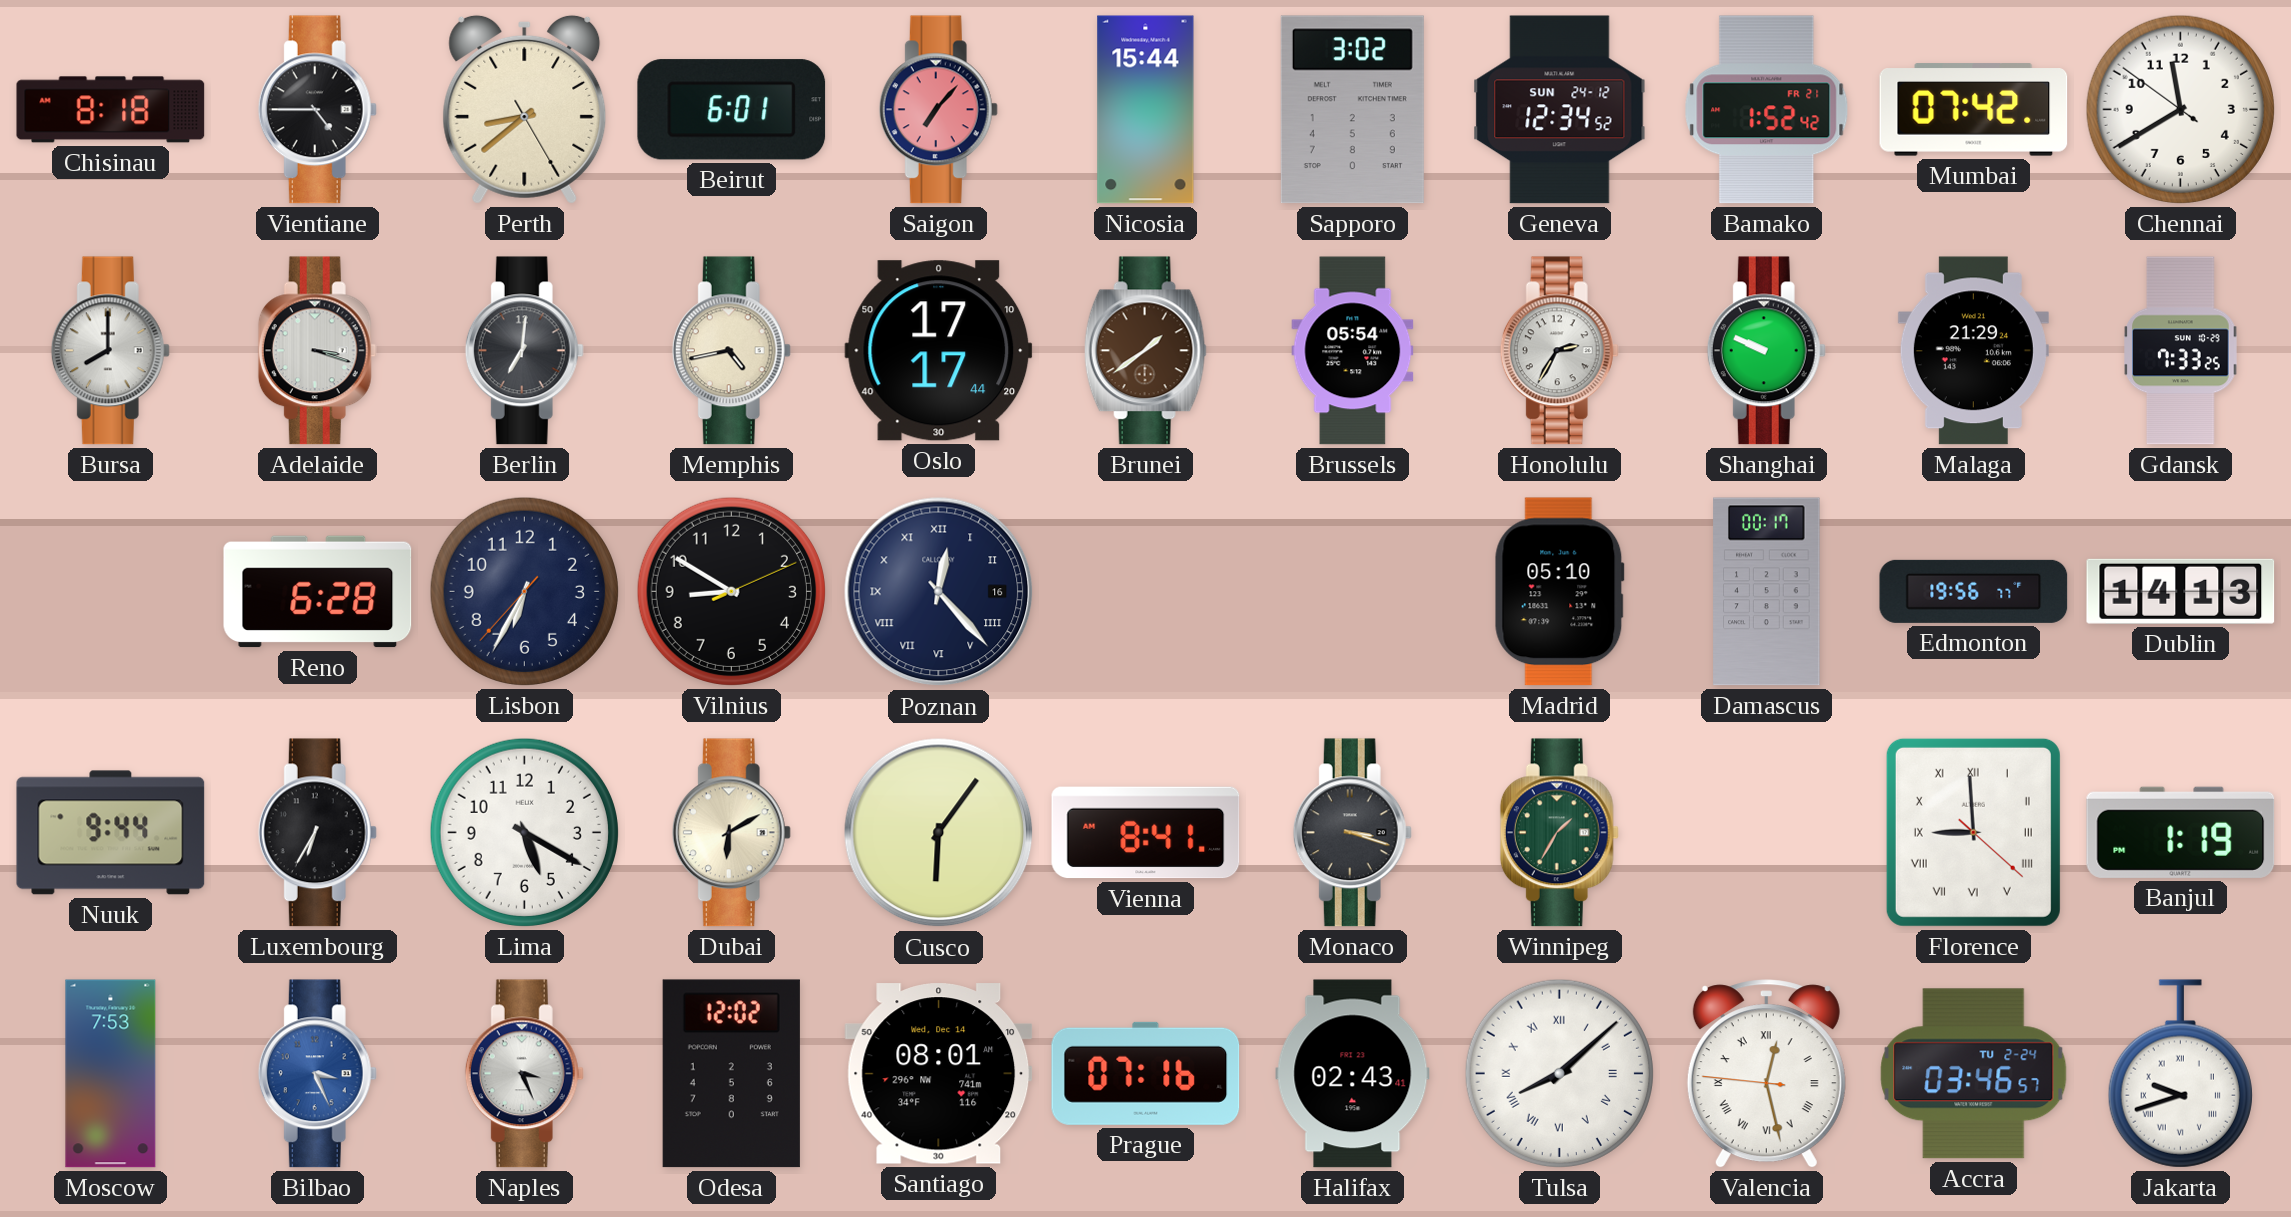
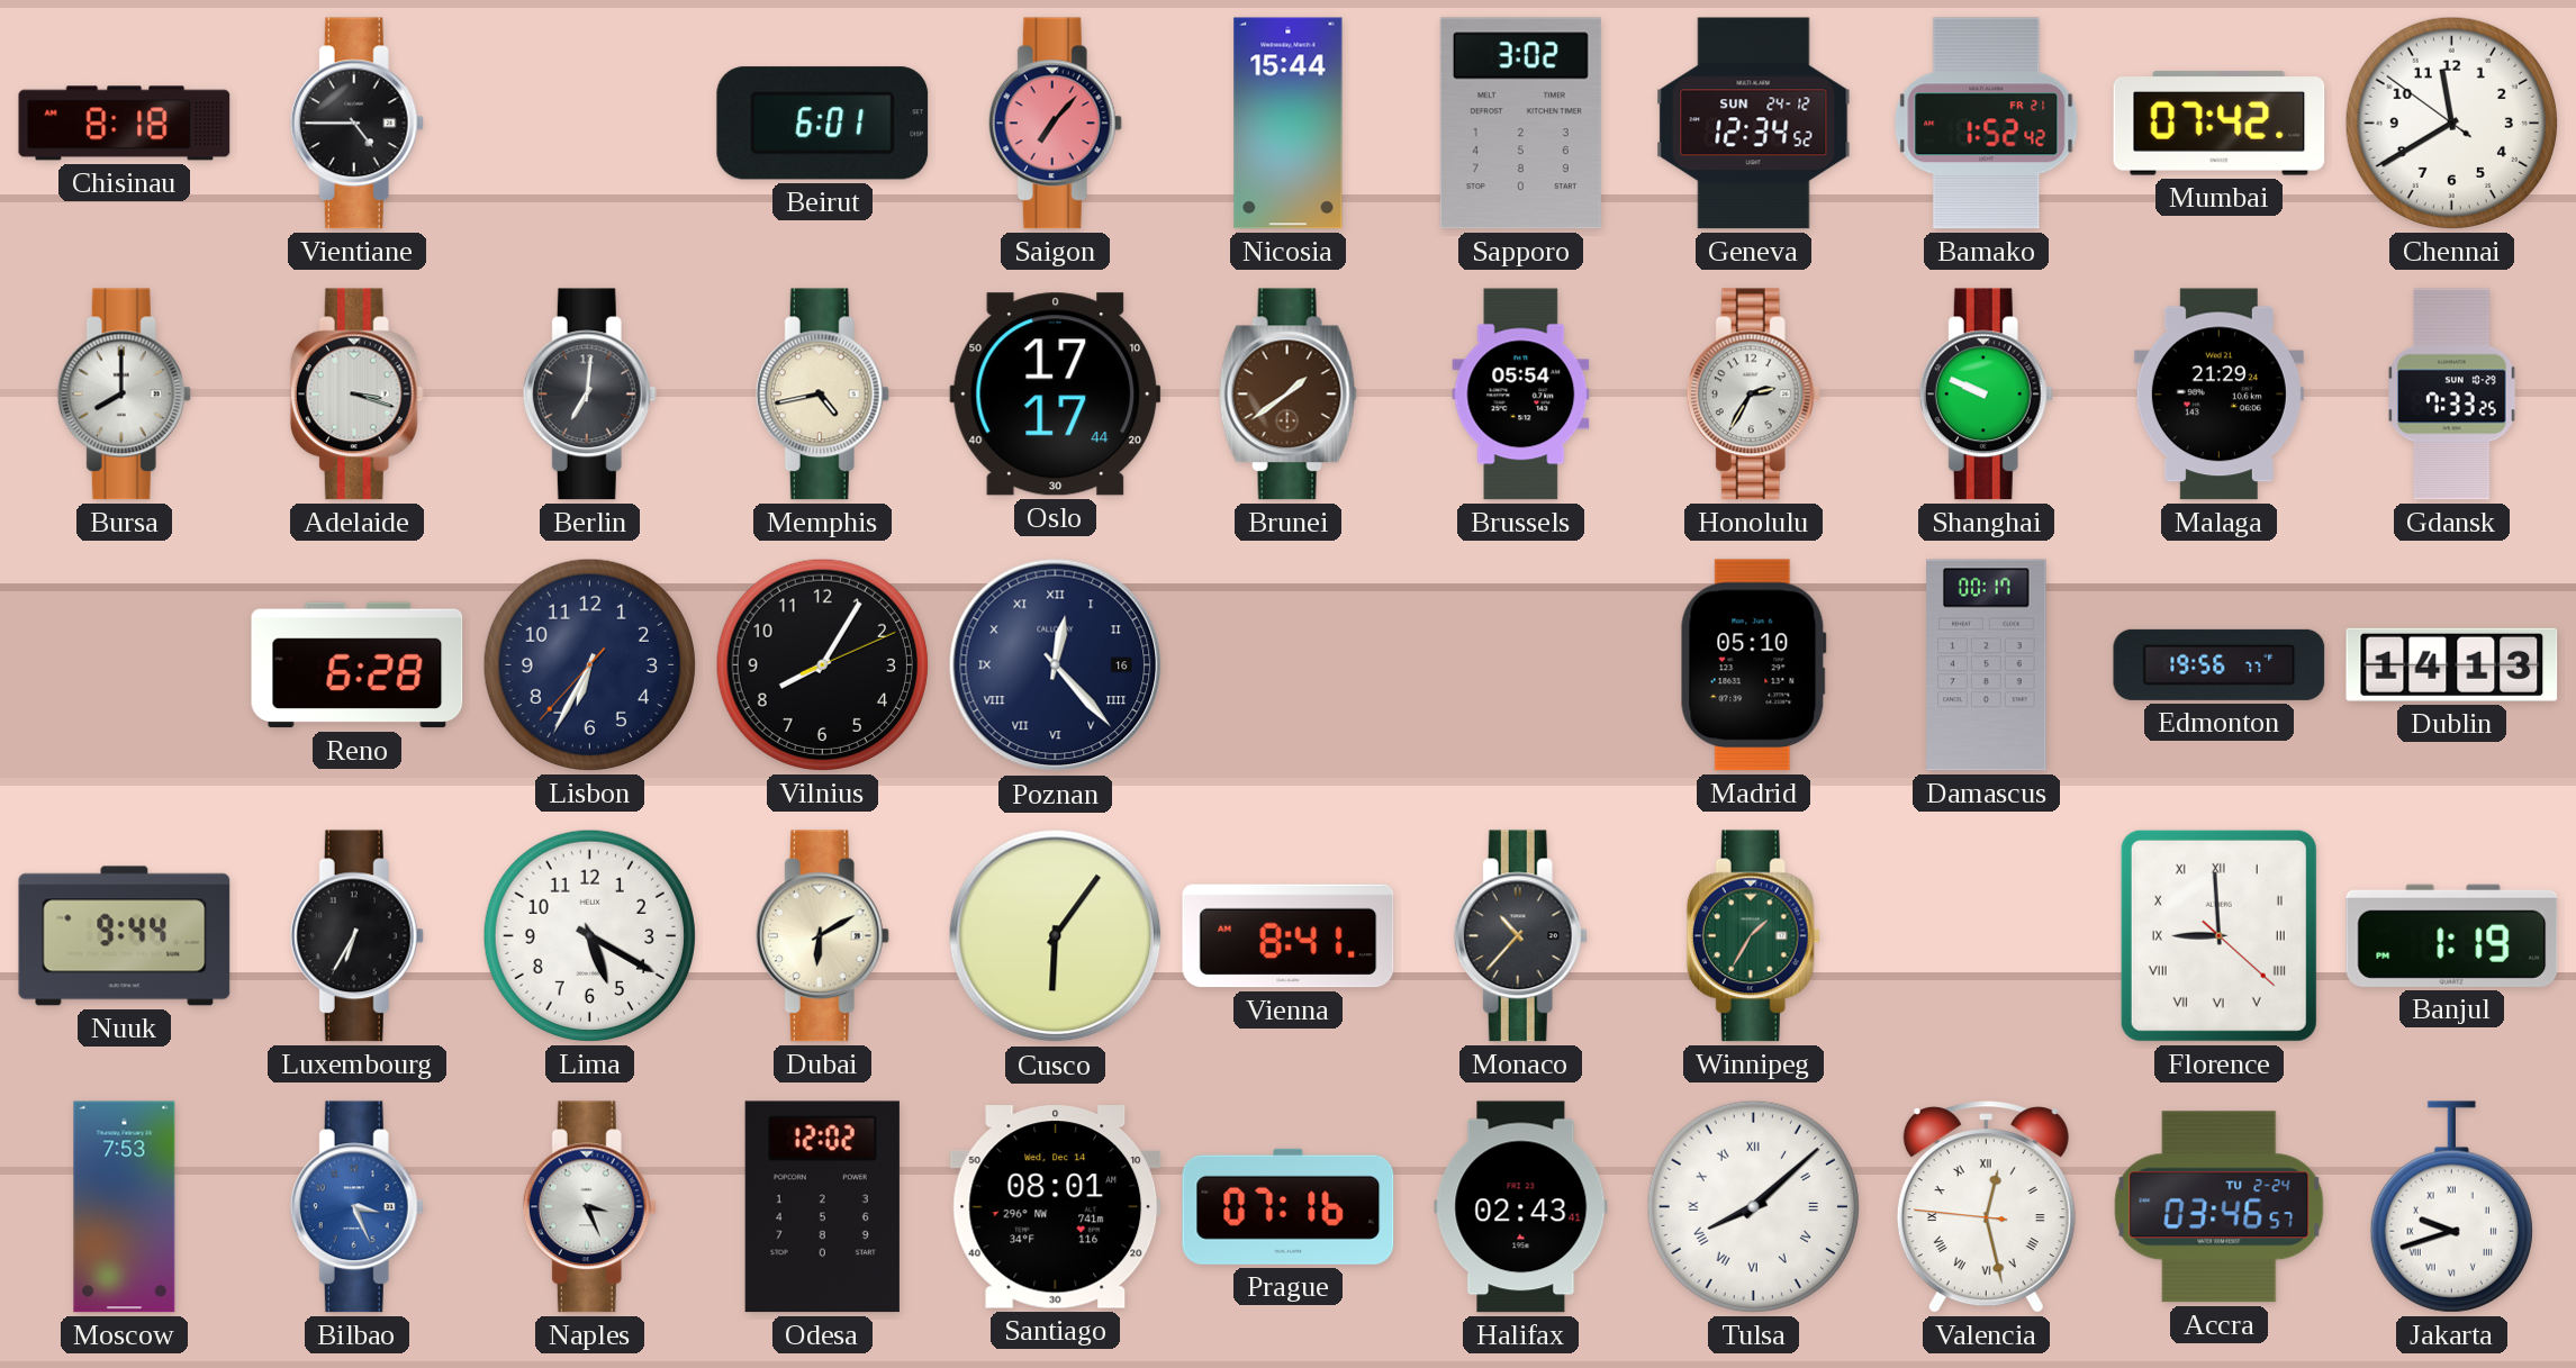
Perth: 8:38 -> none (525, 109)
Vilnius: 8:50 -> 8:05 (822, 664)
Monaco: 3:18 -> 10:37 (1520, 936)
